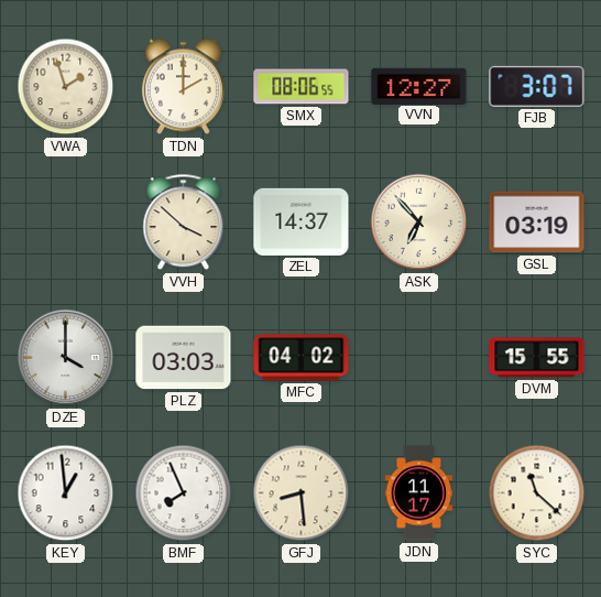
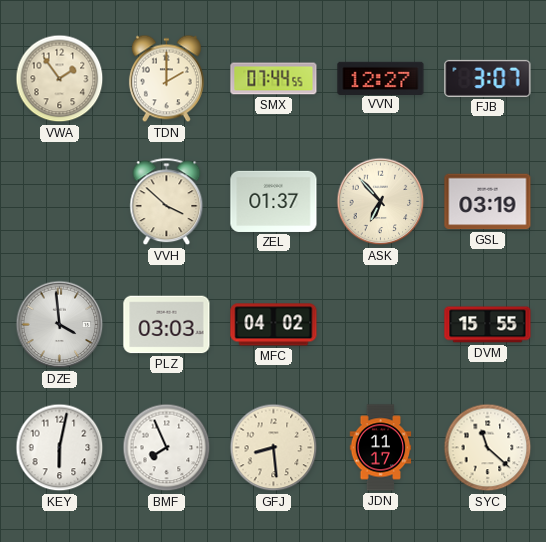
VWA: 1:57 -> 1:54 (60, 79)
SMX: 08:06 -> 07:44 (274, 79)
ZEL: 14:37 -> 01:37 (274, 201)
DZE: 4:00 -> 3:59 (60, 325)
KEY: 12:59 -> 6:02 (60, 448)
